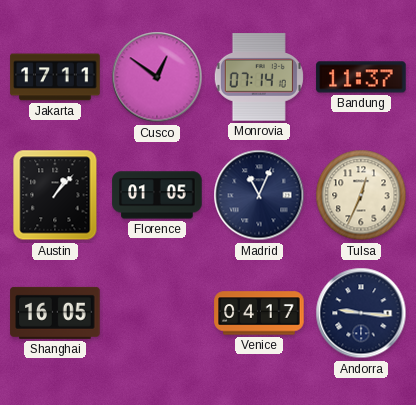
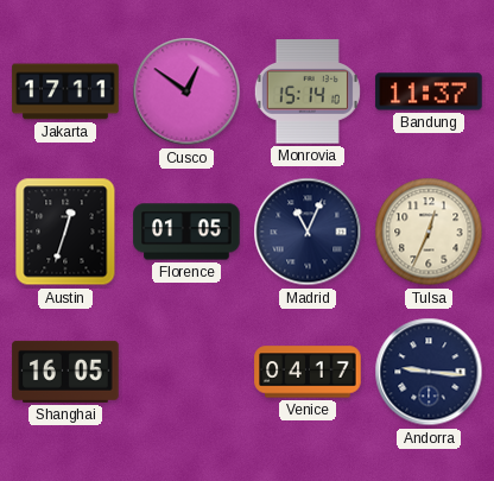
Monrovia: 07:14 -> 15:14 (308, 91)
Austin: 1:07 -> 12:33 (65, 232)
